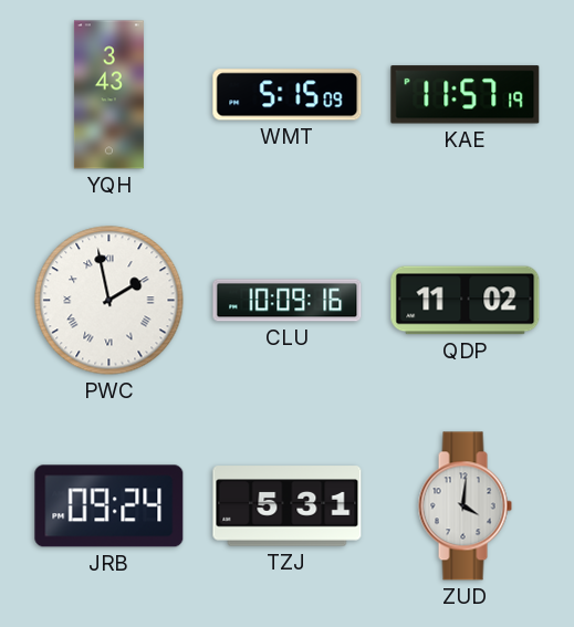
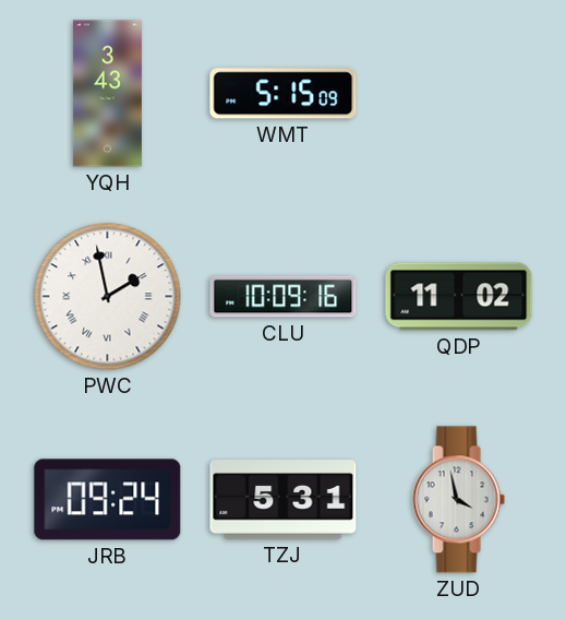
KAE: 11:57 -> none (466, 95)
ZUD: 4:01 -> 3:58 (458, 500)
